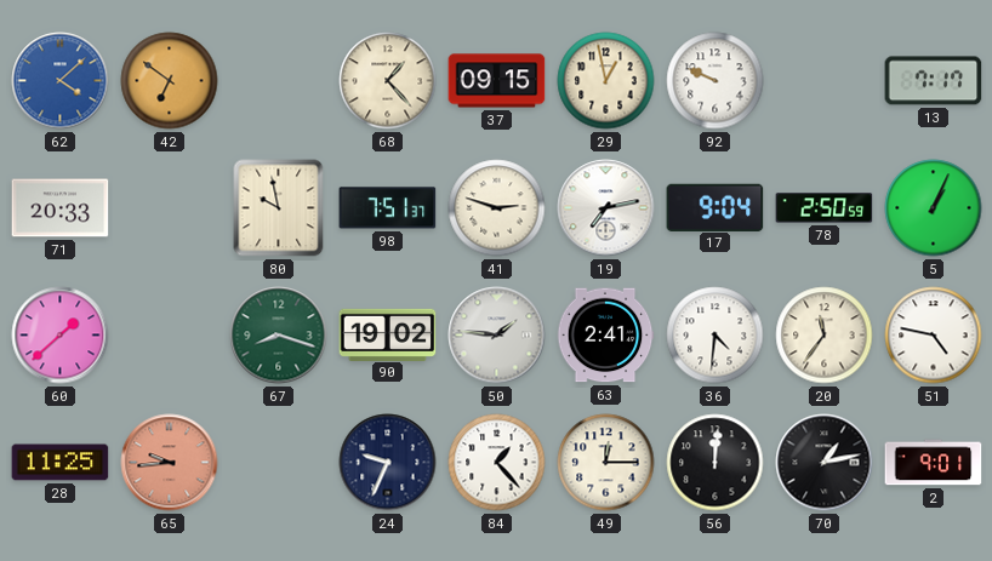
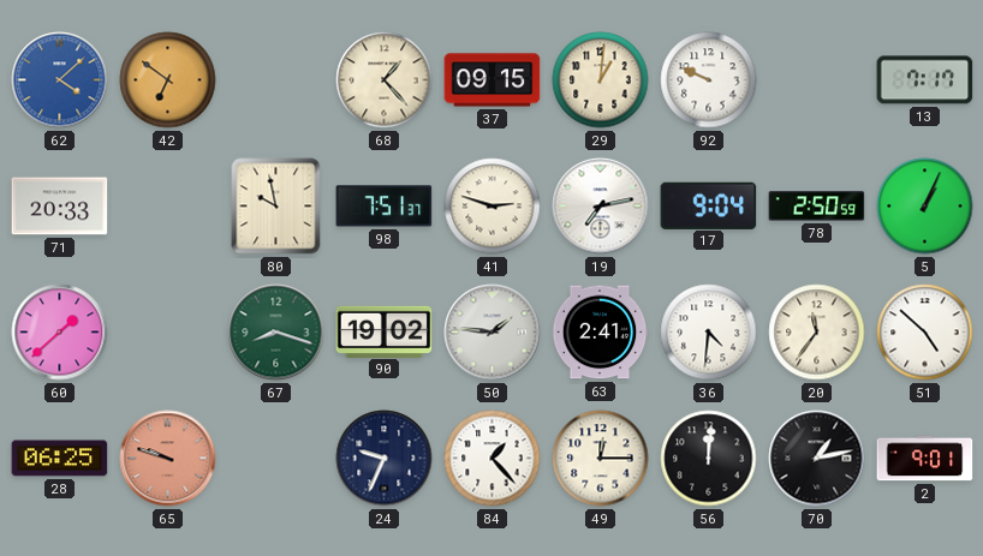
29: 12:58 -> 1:01 (601, 80)
51: 4:47 -> 4:52 (925, 333)
28: 11:25 -> 06:25 (60, 459)
65: 9:44 -> 9:48 (168, 459)
